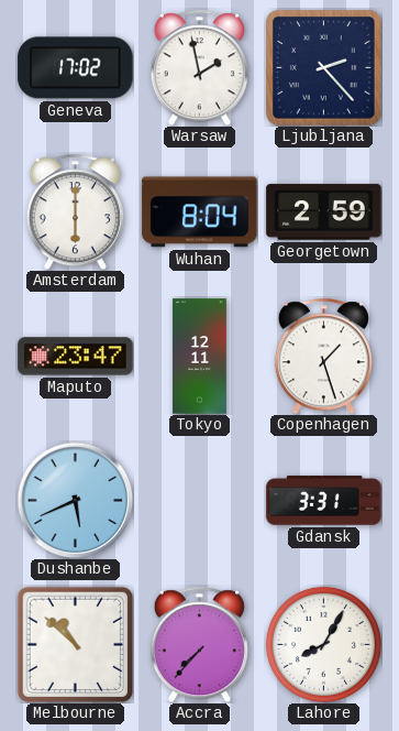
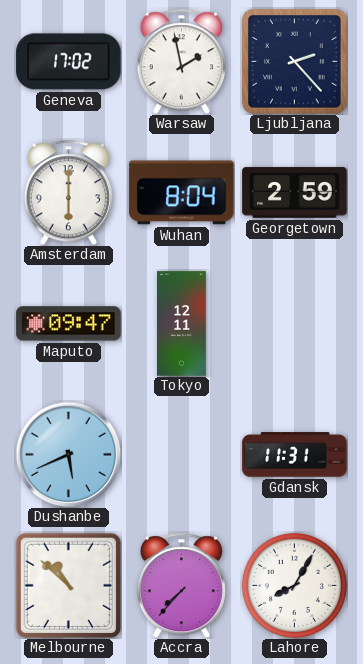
Maputo: 23:47 -> 09:47 (69, 324)
Copenhagen: 1:27 -> none (323, 356)
Gdansk: 3:31 -> 11:31 (295, 455)
